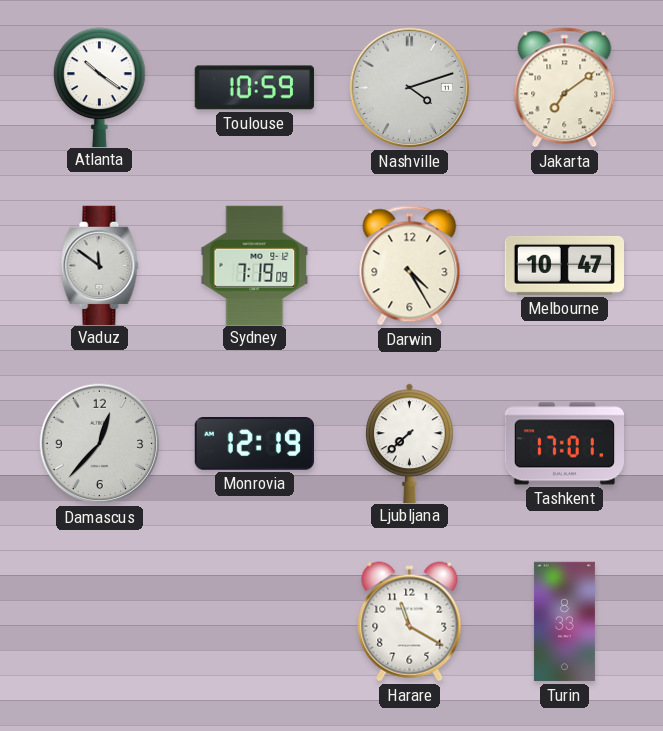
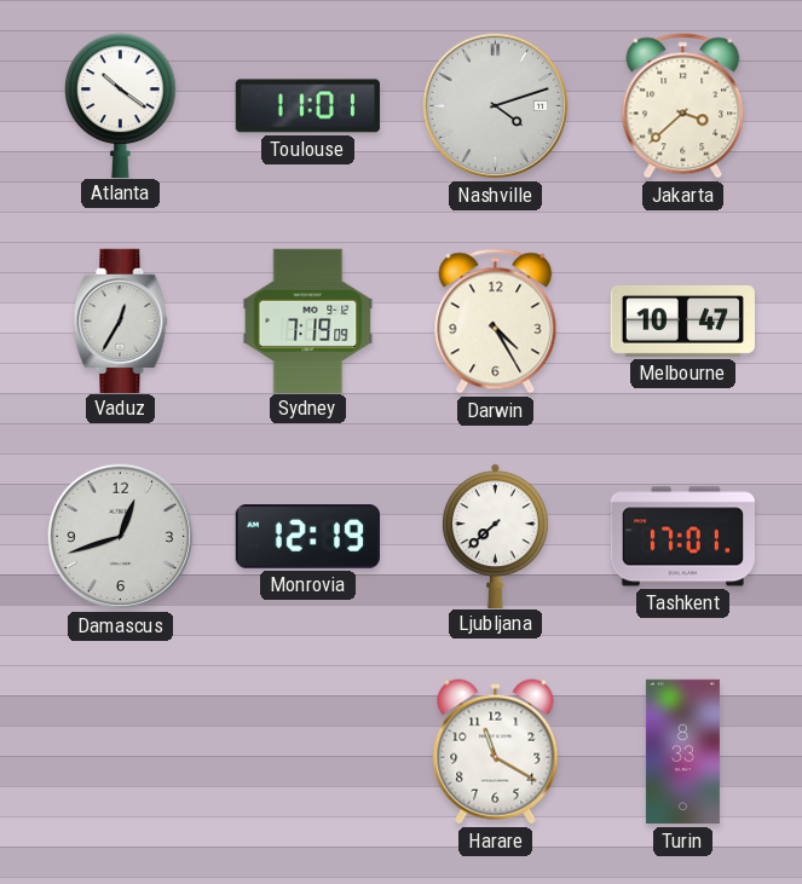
Toulouse: 10:59 -> 11:01 (307, 106)
Jakarta: 7:09 -> 3:38 (683, 106)
Vaduz: 11:51 -> 12:35 (121, 320)
Damascus: 12:37 -> 12:42 (121, 537)
